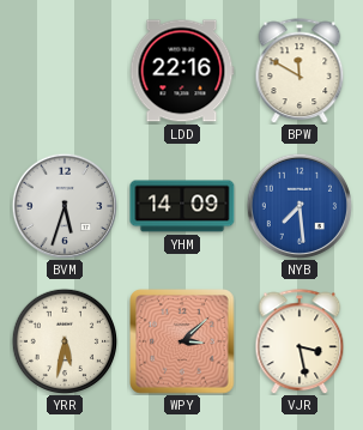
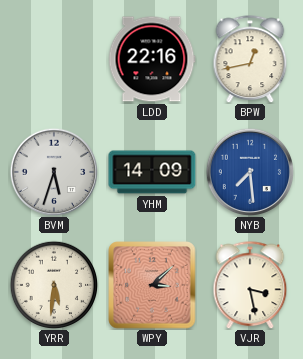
BPW: 11:50 -> 12:43 (250, 59)
YRR: 5:32 -> 5:31 (54, 285)
